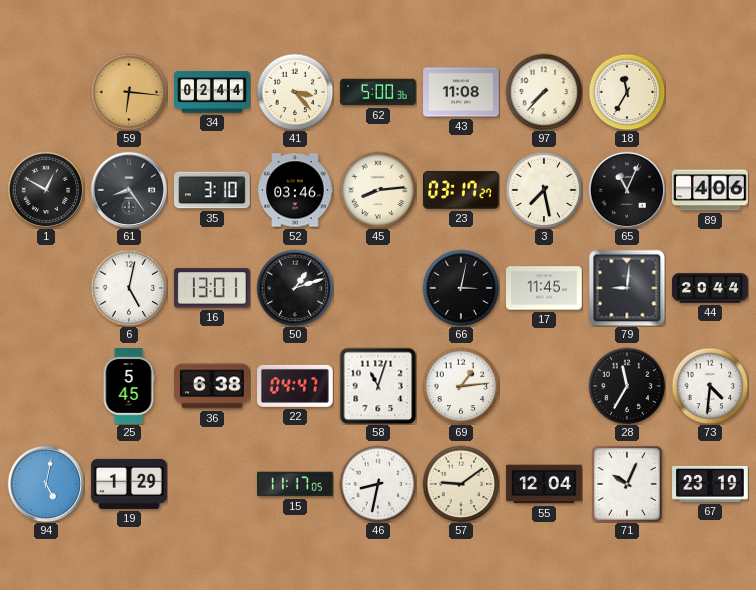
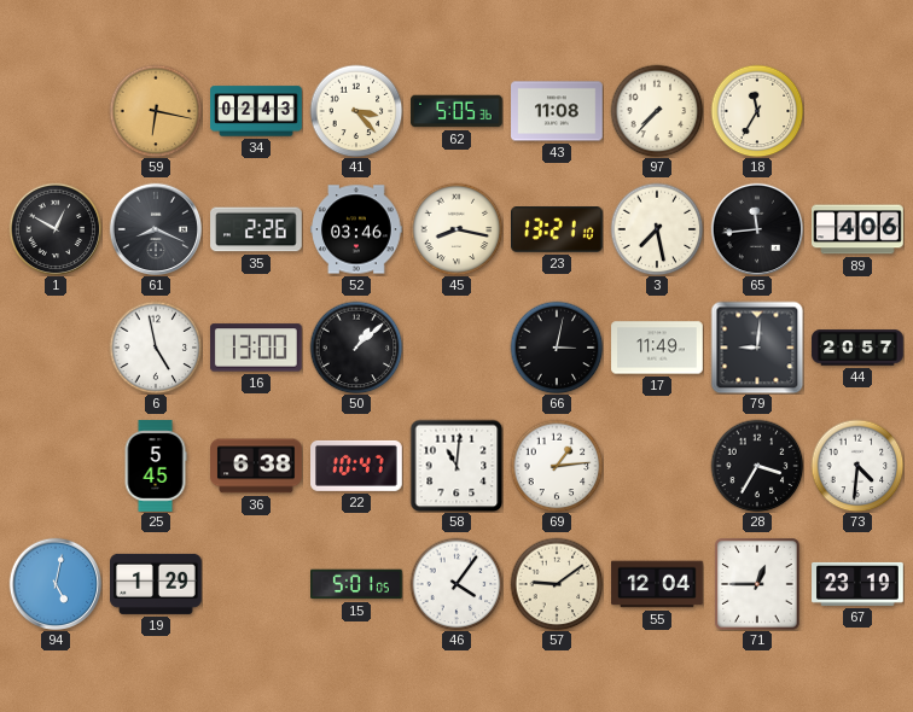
59: 6:16 -> 6:17 (156, 111)
34: 02:44 -> 02:43 (256, 111)
62: 5:00 -> 5:05 (456, 111)
61: 8:24 -> 8:19 (155, 228)
35: 3:10 -> 2:26 (256, 229)
45: 8:14 -> 8:17 (456, 229)
23: 03:17 -> 13:21 (558, 229)
65: 11:04 -> 11:44 (756, 228)
6: 5:02 -> 4:58 (156, 348)
16: 13:01 -> 13:00 (256, 348)
50: 1:12 -> 1:08 (356, 348)
17: 11:45 -> 11:49 (657, 348)
44: 20:44 -> 20:57 (857, 348)
22: 04:47 -> 10:47 (357, 466)
58: 11:03 -> 11:01 (456, 466)
28: 11:35 -> 3:35 (757, 466)
15: 11:17 -> 5:01 (357, 584)
46: 8:32 -> 4:06 (456, 584)
71: 10:04 -> 12:45 (757, 584)
